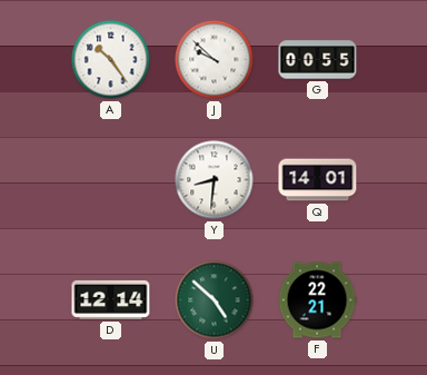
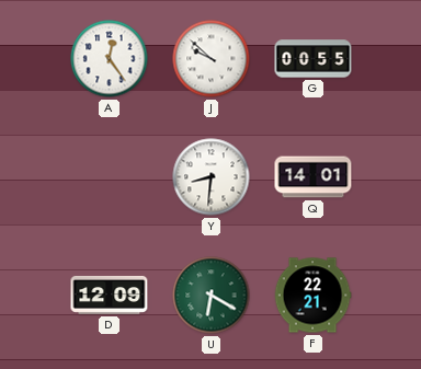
A: 10:24 -> 12:24 (110, 59)
D: 12:14 -> 12:09 (110, 295)
U: 4:52 -> 6:20 (212, 296)
